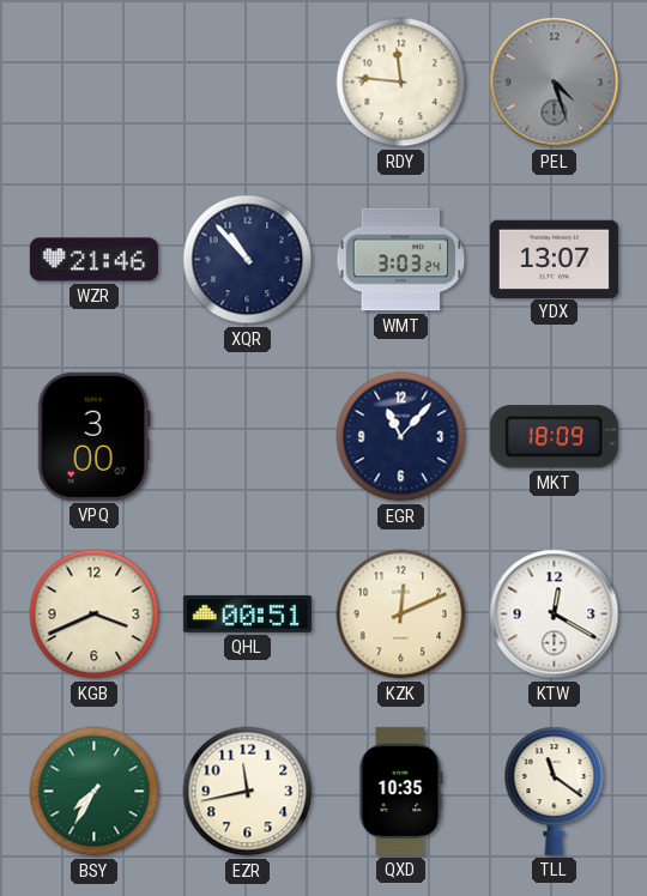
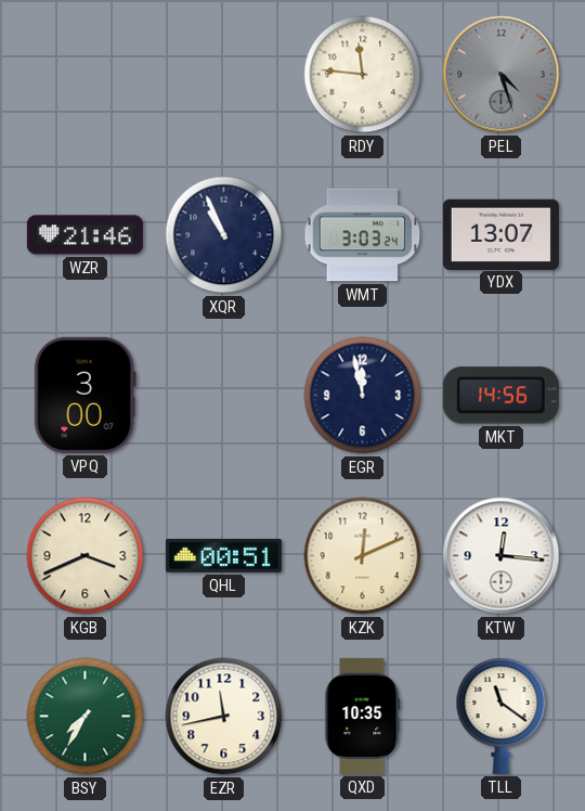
XQR: 10:53 -> 10:56 (224, 235)
EGR: 11:07 -> 11:58 (363, 396)
MKT: 18:09 -> 14:56 (500, 396)
KTW: 12:20 -> 12:16 (502, 556)
